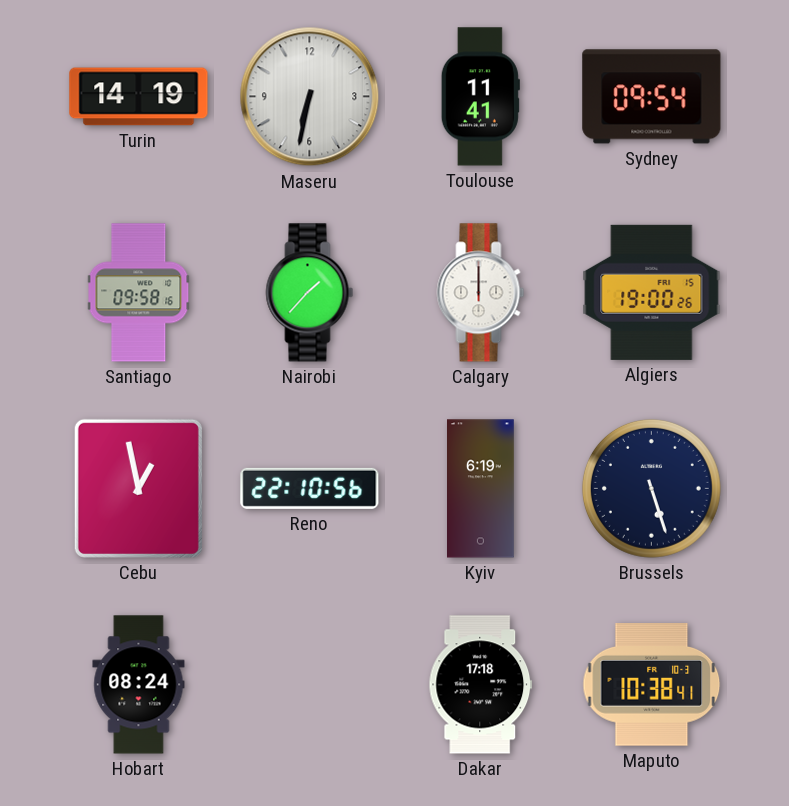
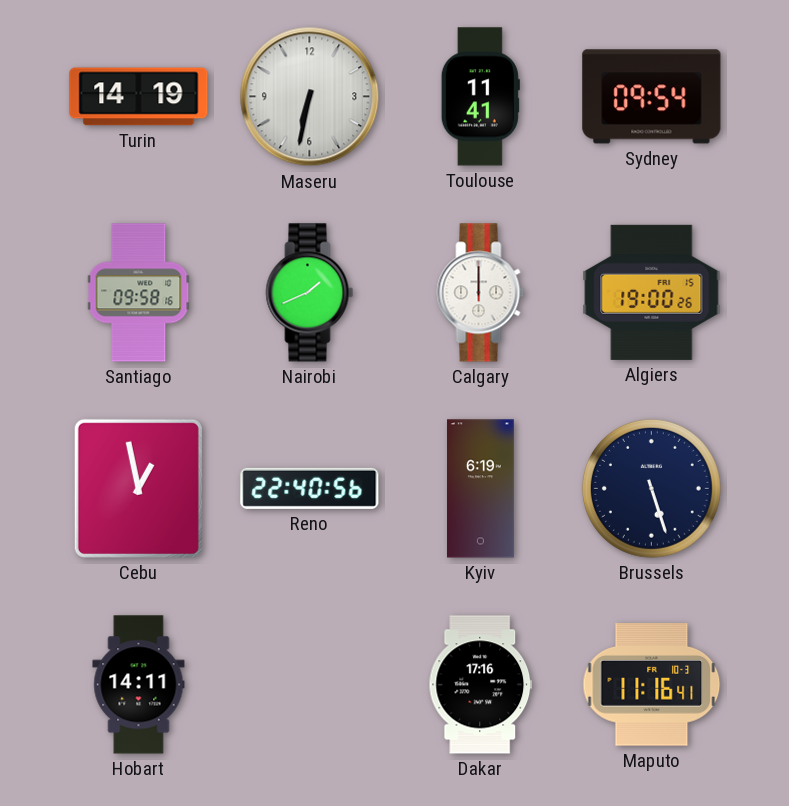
Nairobi: 1:37 -> 1:41 (310, 293)
Reno: 22:10 -> 22:40 (310, 488)
Hobart: 08:24 -> 14:11 (139, 685)
Dakar: 17:18 -> 17:16 (481, 685)
Maputo: 10:38 -> 11:16 (652, 685)
